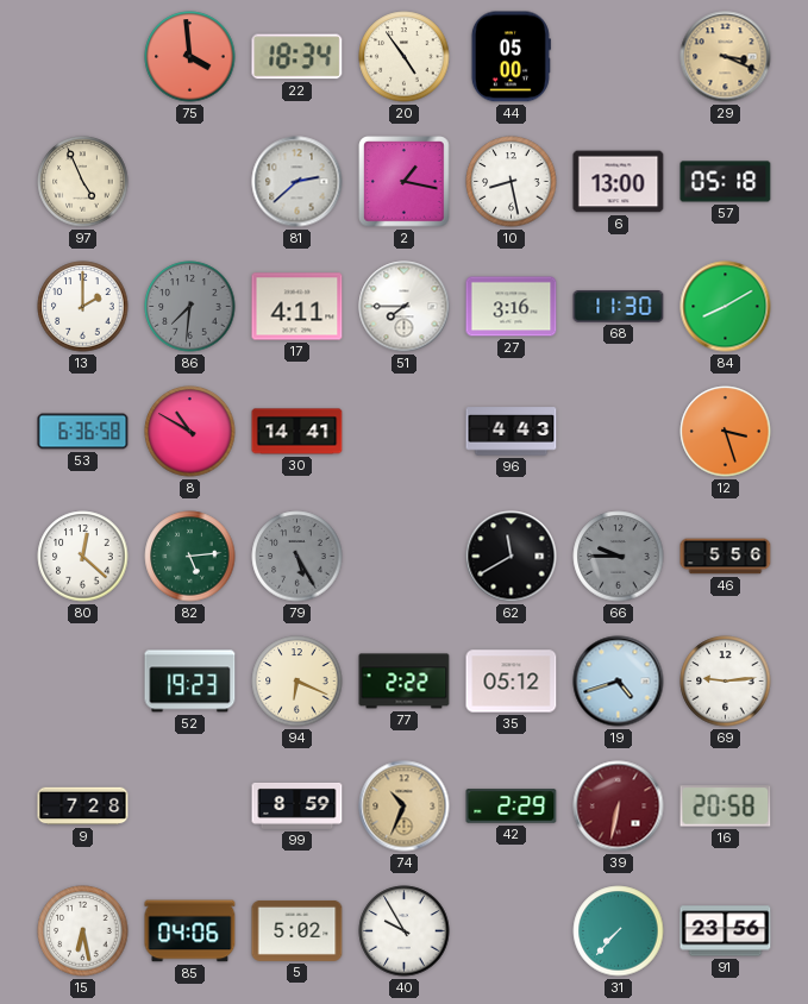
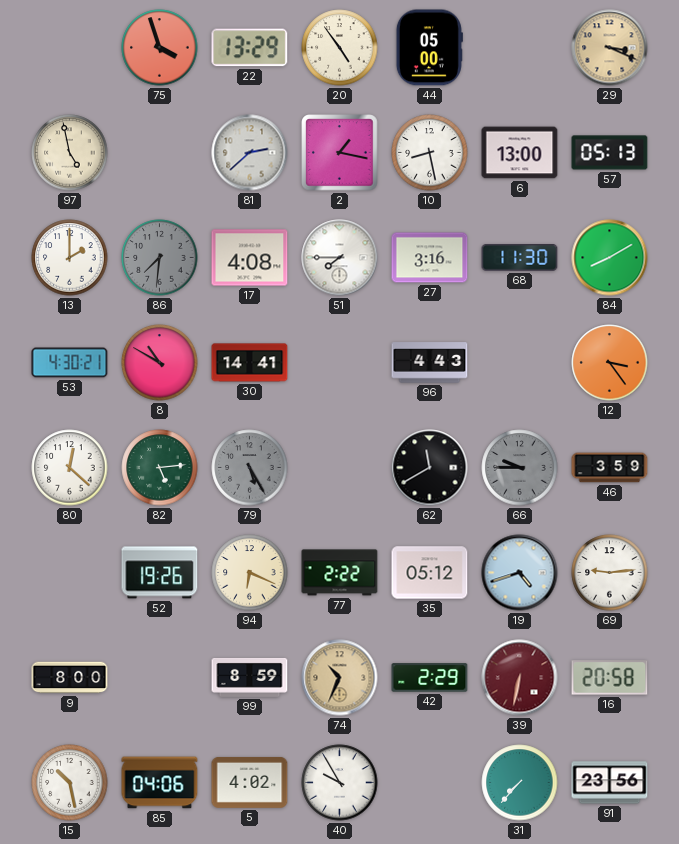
75: 3:59 -> 3:57 (160, 48)
22: 18:34 -> 13:29 (250, 48)
97: 4:56 -> 4:58 (70, 153)
57: 05:18 -> 05:13 (610, 153)
17: 4:11 -> 4:08 (250, 258)
53: 6:36 -> 4:30 (70, 363)
12: 3:27 -> 3:24 (610, 363)
46: 5:56 -> 3:59 (610, 468)
52: 19:23 -> 19:26 (160, 573)
9: 7:28 -> 8:00 (70, 678)
15: 6:28 -> 10:28 (70, 783)
5: 5:02 -> 4:02 (250, 782)
